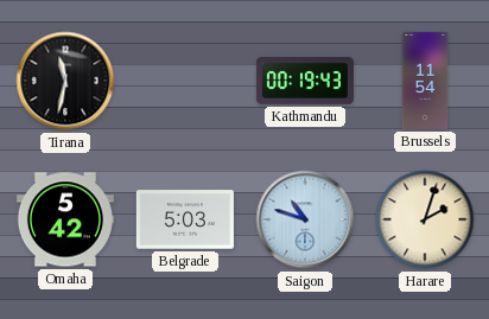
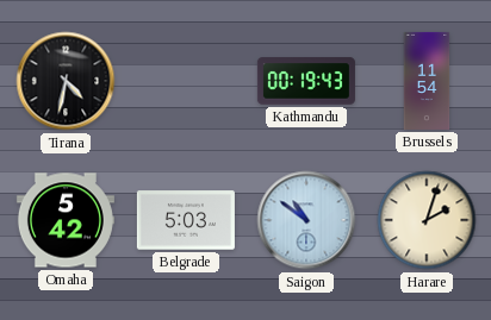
Tirana: 11:32 -> 4:32 (66, 81)
Saigon: 10:48 -> 10:51 (306, 220)
